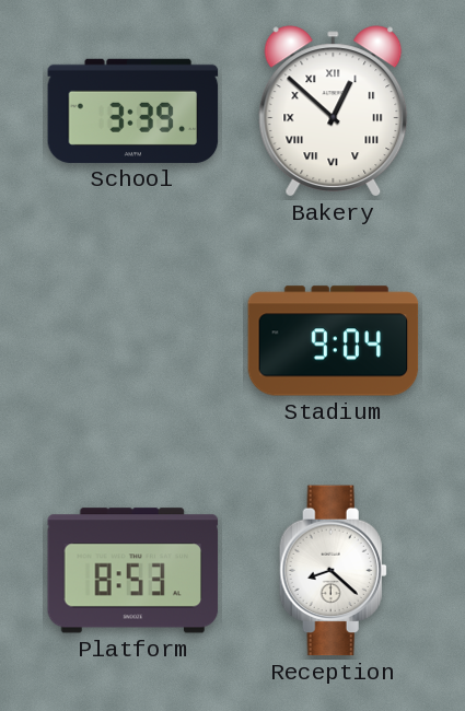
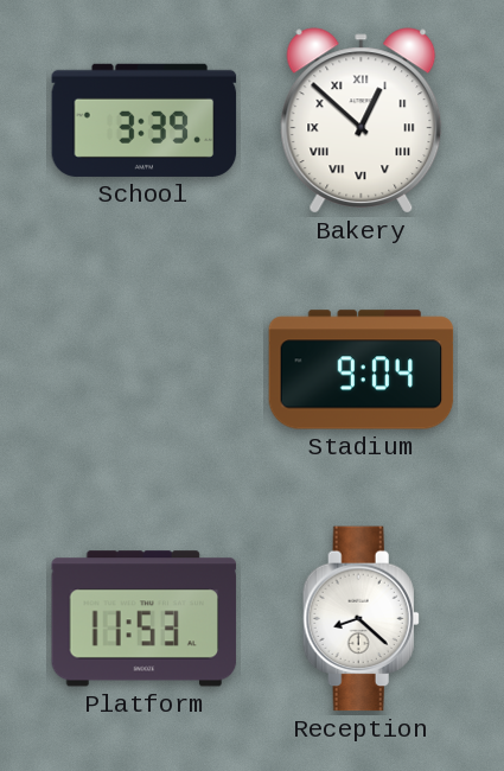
Platform: 8:53 -> 11:53 (145, 619)
